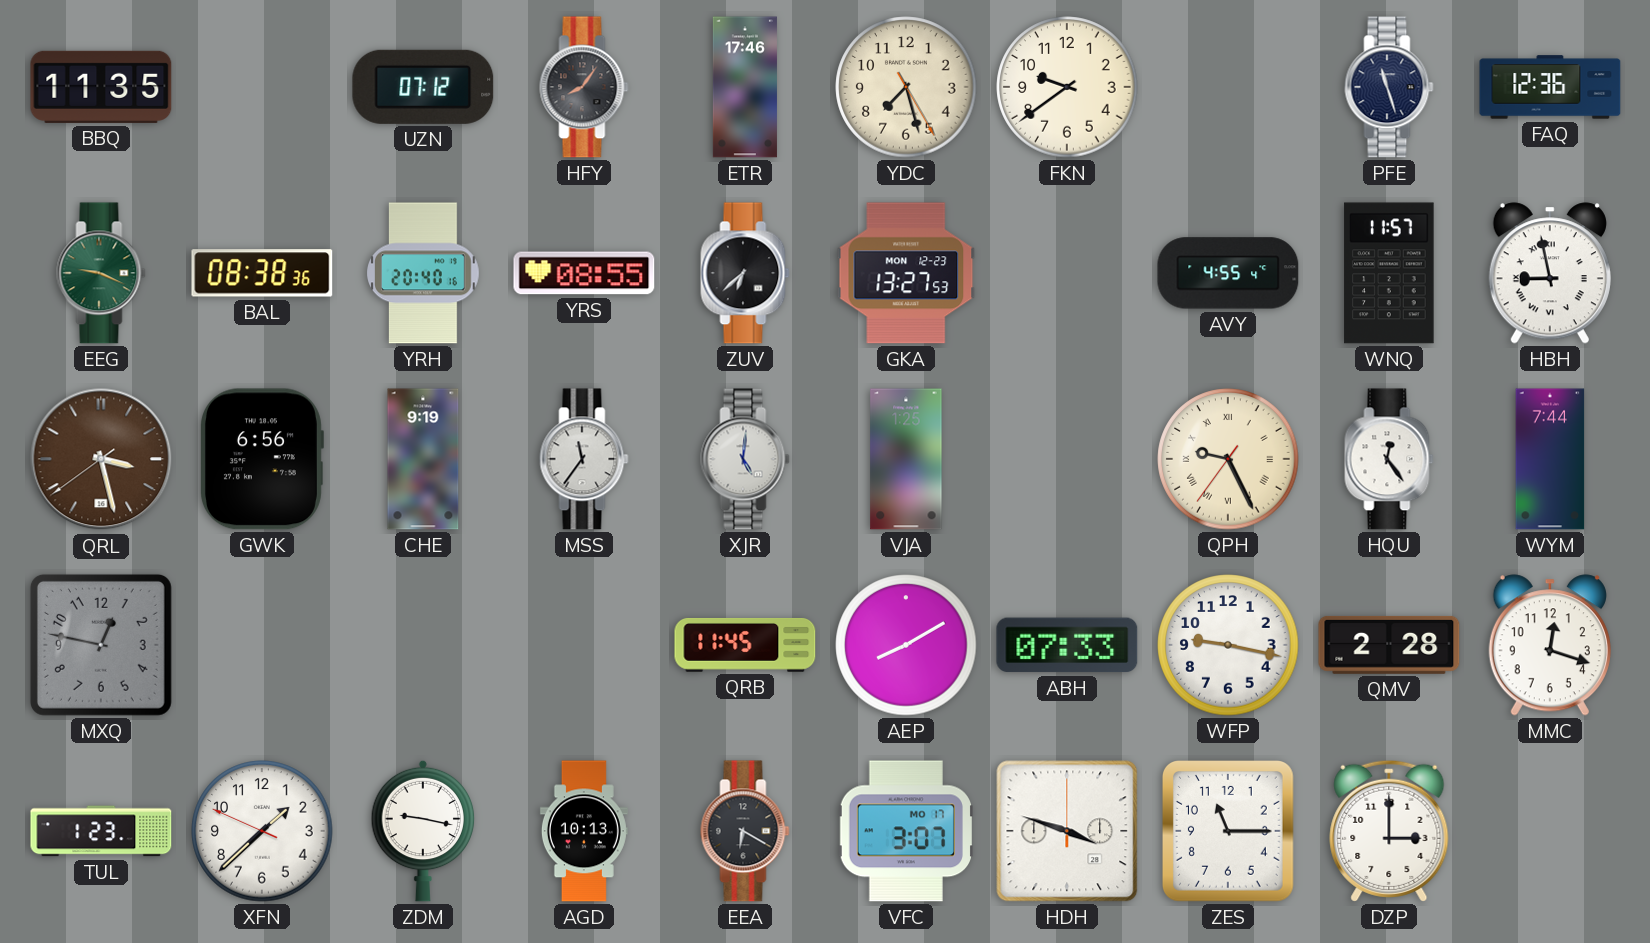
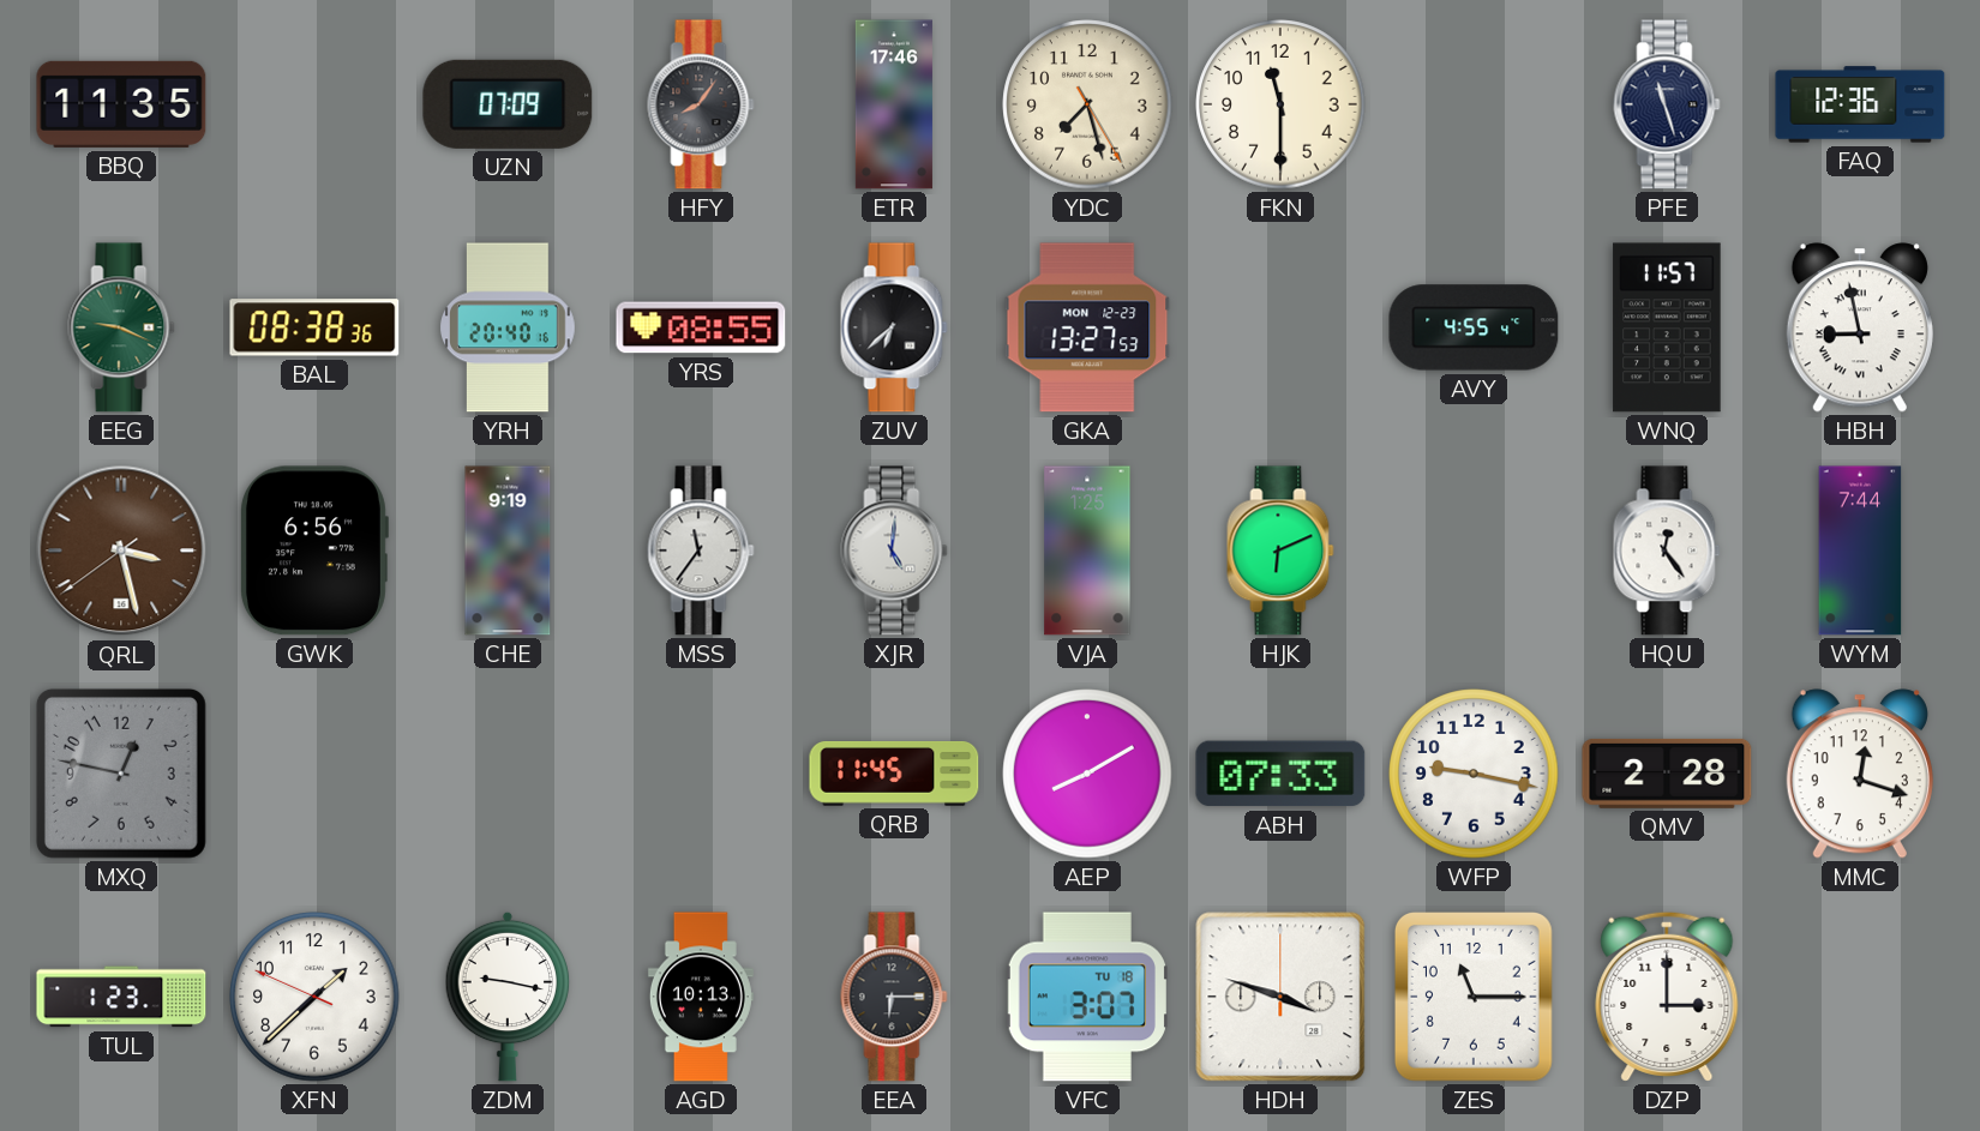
UZN: 07:12 -> 07:09 (508, 104)
FKN: 9:39 -> 11:30 (1280, 104)
HJK: none -> 6:11 (1280, 551)
QPH: 9:25 -> none (1228, 459)
EEA: 6:20 -> 6:15 (894, 997)
VFC date: MO 17 -> TU 18 (1086, 997)
